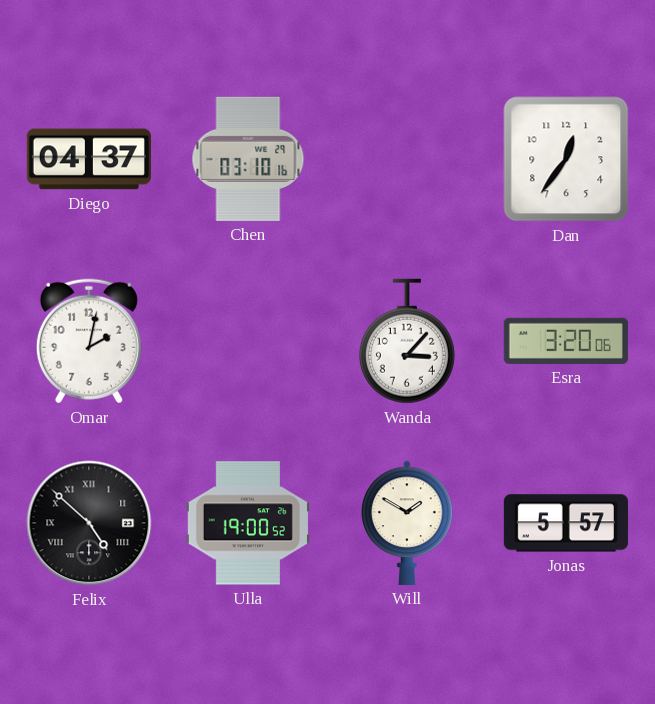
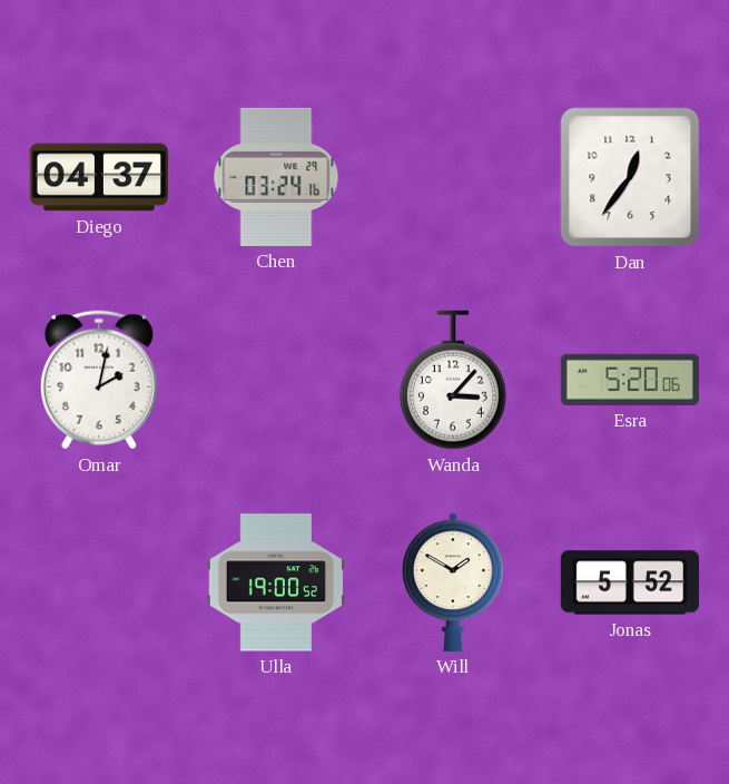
Chen: 03:10 -> 03:24 (276, 177)
Esra: 3:20 -> 5:20 (630, 380)
Felix: 4:52 -> none (89, 523)
Jonas: 5:57 -> 5:52 (630, 582)
